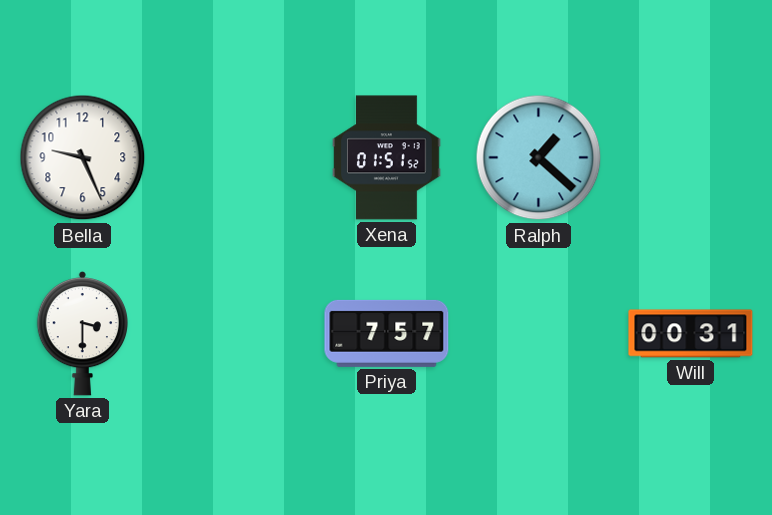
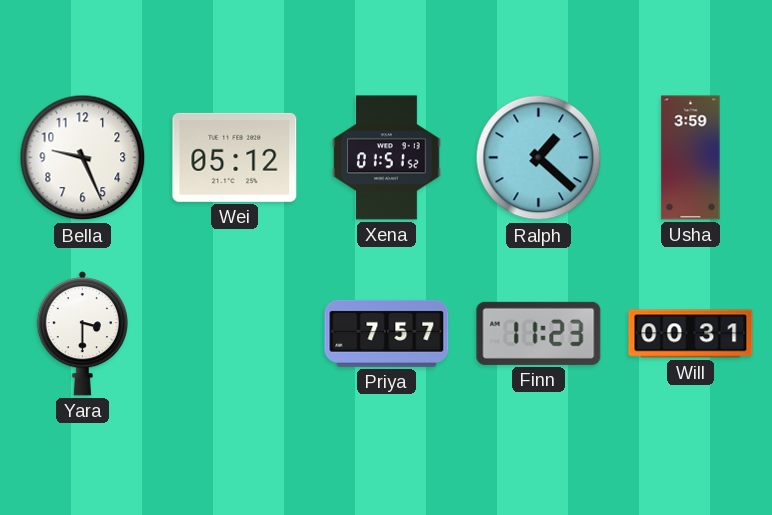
Wei: none -> 05:12 (235, 157)
Usha: none -> 3:59 (691, 158)
Finn: none -> 11:23 (539, 333)
